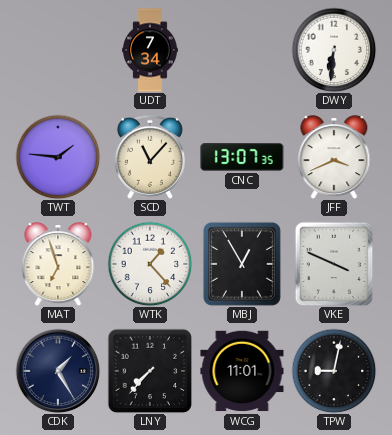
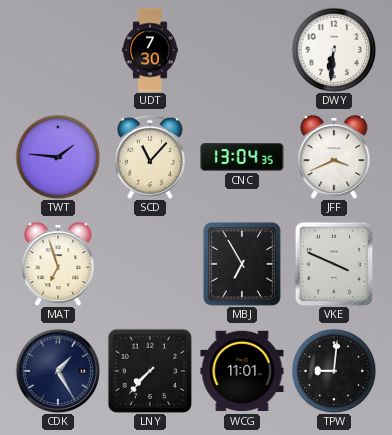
UDT: 7:34 -> 7:30 (150, 50)
CNC: 13:07 -> 13:04 (242, 158)
WTK: 1:23 -> none (150, 264)
MBJ: 12:55 -> 6:55 (242, 264)
TPW: 9:02 -> 9:01 (334, 371)
